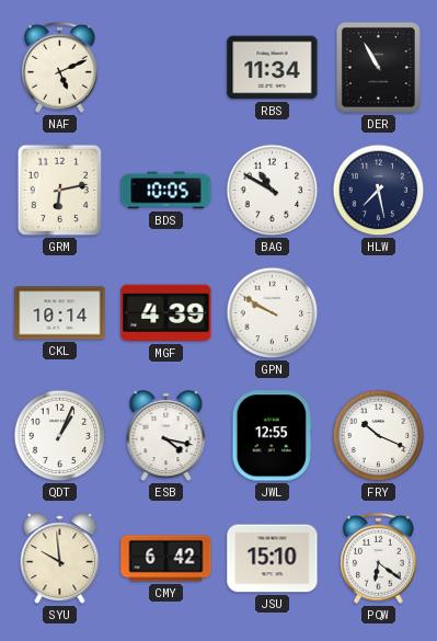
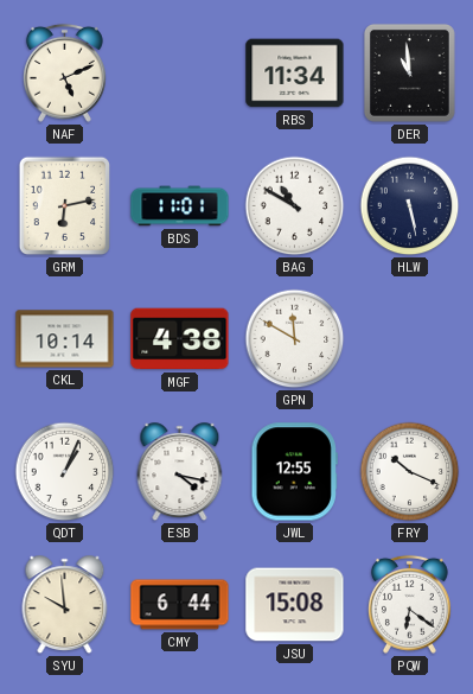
DER: 10:55 -> 10:59 (409, 72)
BDS: 10:05 -> 11:01 (180, 206)
HLW: 7:28 -> 5:28 (410, 206)
MGF: 4:39 -> 4:38 (180, 339)
GPN: 9:50 -> 11:50 (295, 339)
CMY: 6:42 -> 6:44 (180, 605)
JSU: 15:10 -> 15:08 (295, 605)
